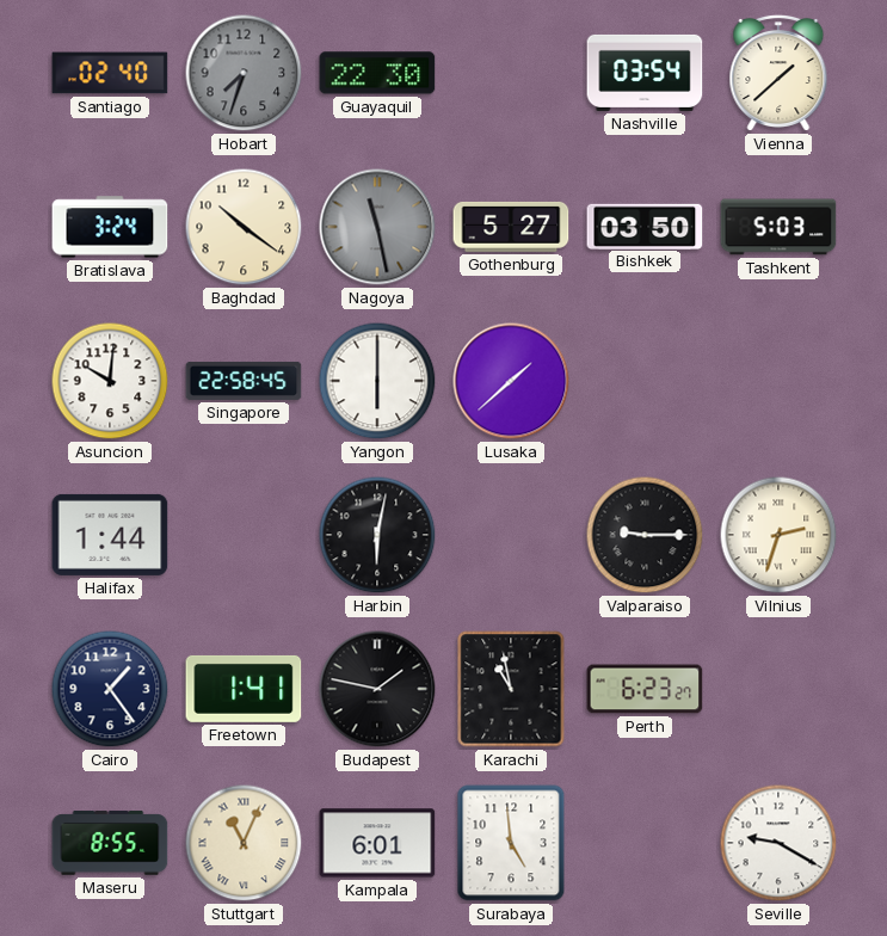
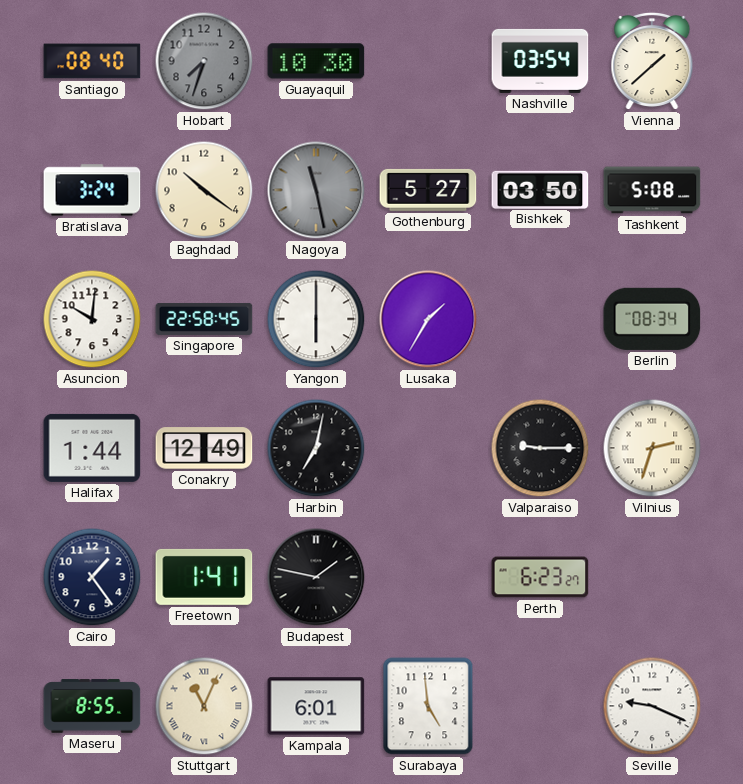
Santiago: 02:40 -> 08:40 (92, 61)
Guayaquil: 22:30 -> 10:30 (316, 61)
Tashkent: 5:03 -> 5:08 (652, 190)
Lusaka: 1:38 -> 1:35 (428, 319)
Berlin: none -> 08:34 (652, 319)
Conakry: none -> 12:49 (204, 448)
Harbin: 6:02 -> 7:02 (316, 448)
Karachi: 10:58 -> none (511, 689)
Seville: 9:20 -> 9:19 (652, 706)
